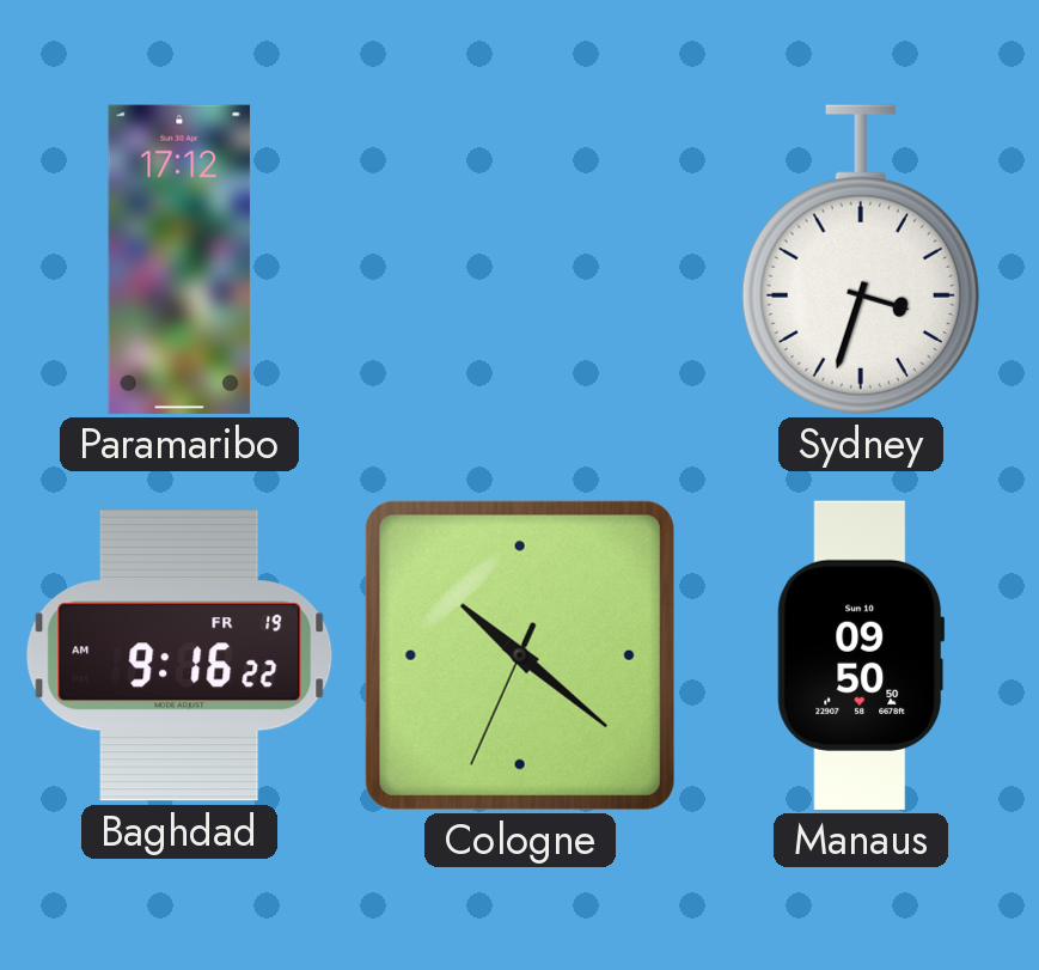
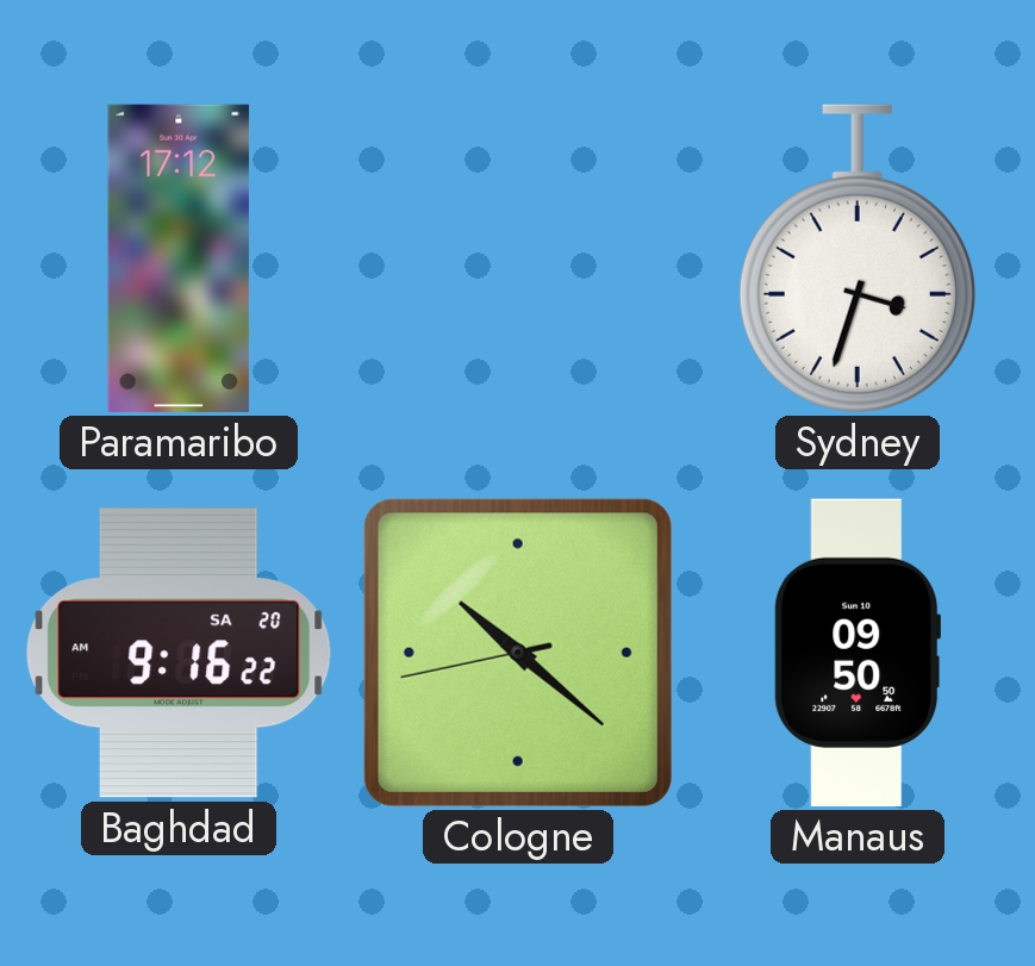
Baghdad date: FR 19 -> SA 20 (179, 653)
Cologne: 10:21:34 -> 10:21:43 (518, 653)
